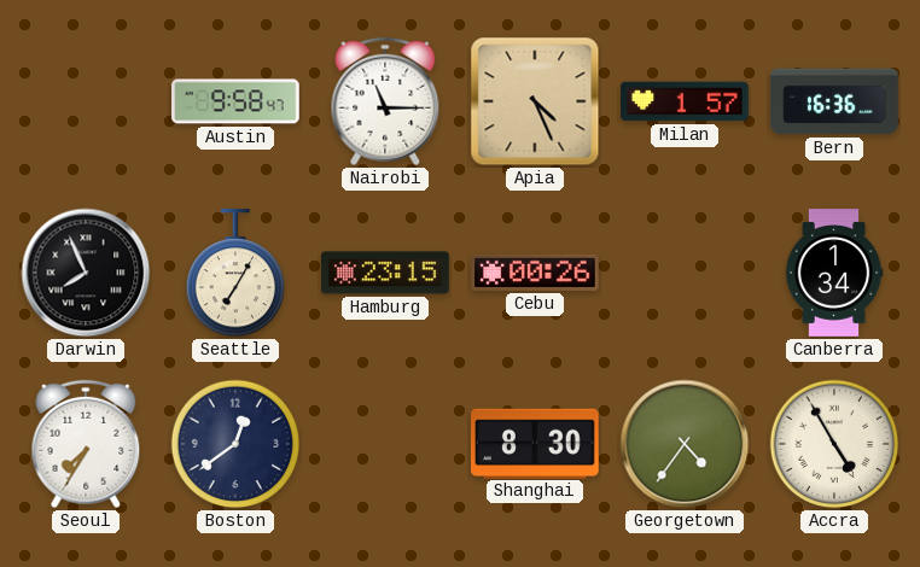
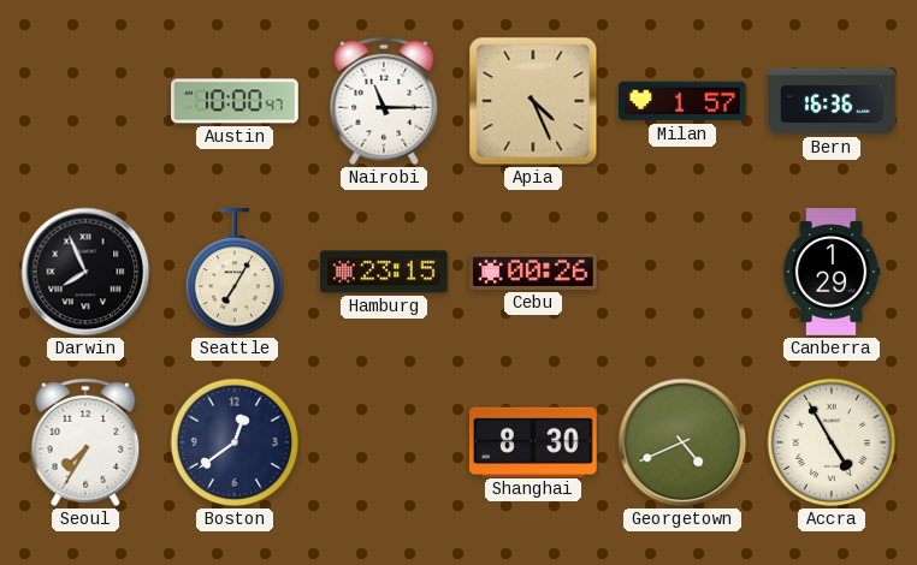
Austin: 9:58 -> 10:00 (235, 101)
Canberra: 1:34 -> 1:29 (832, 272)
Georgetown: 4:36 -> 4:41 (682, 442)
